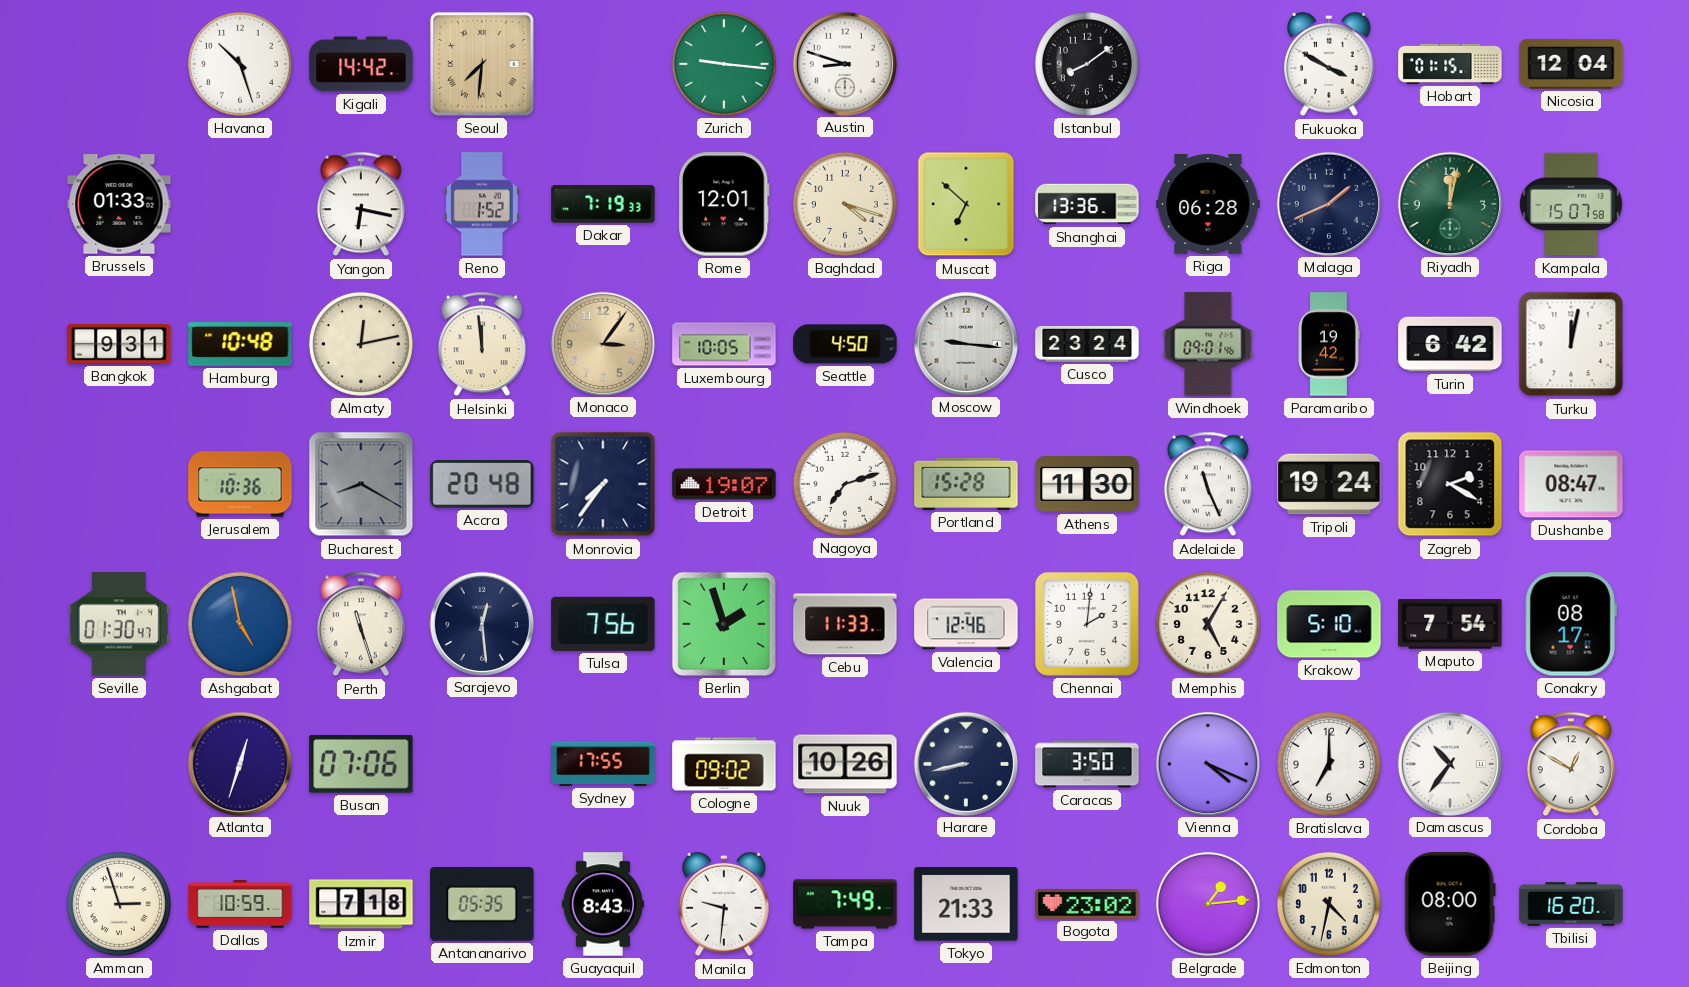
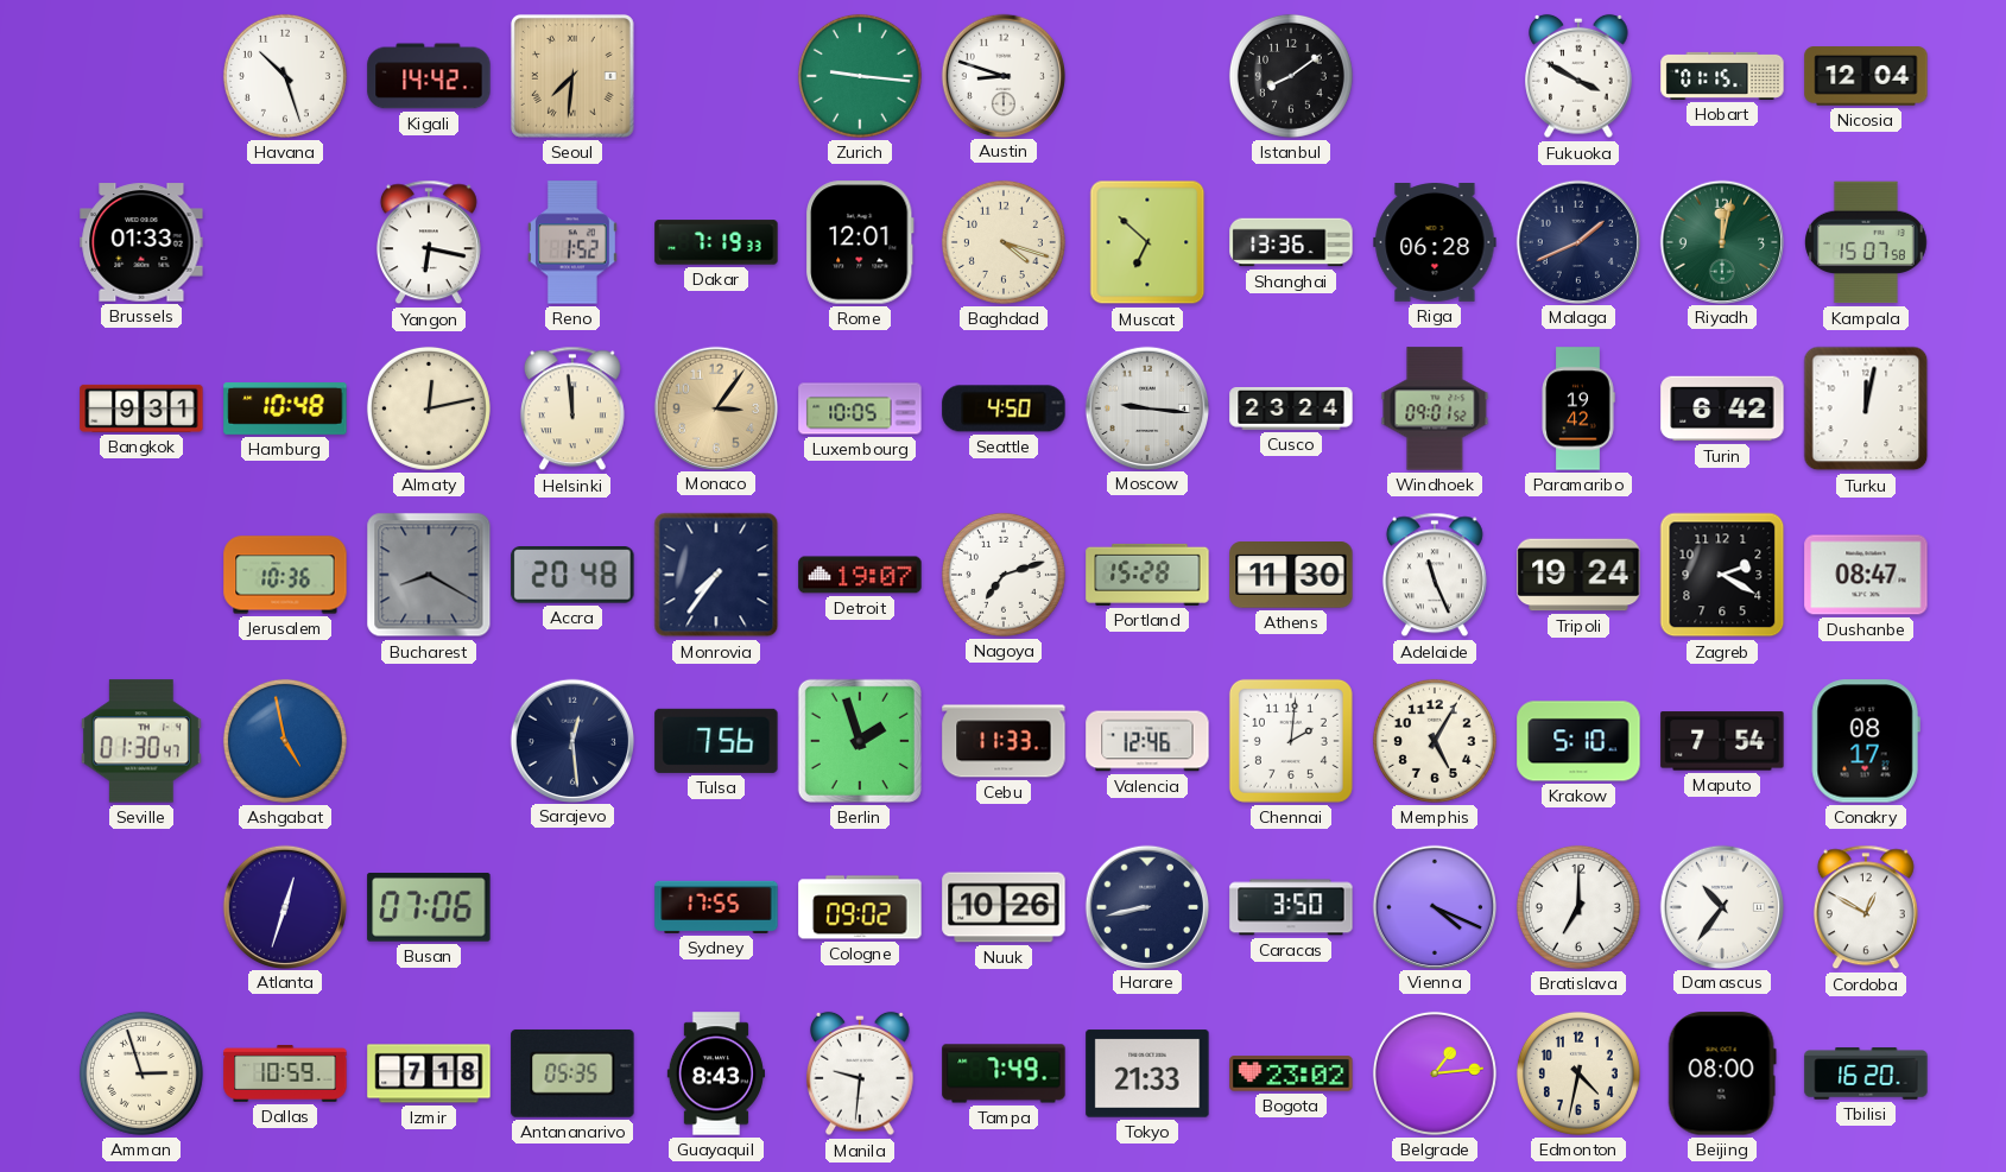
Windhoek: 09:01:46 -> 09:01:52 (1435, 408)
Perth: 11:27 -> none (361, 624)
